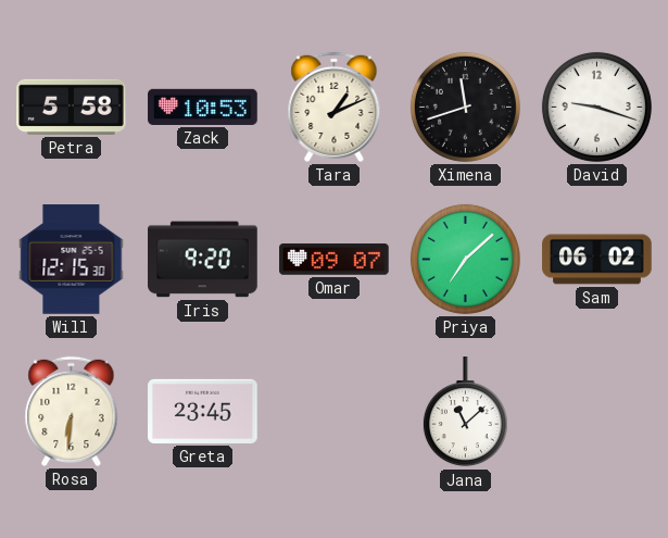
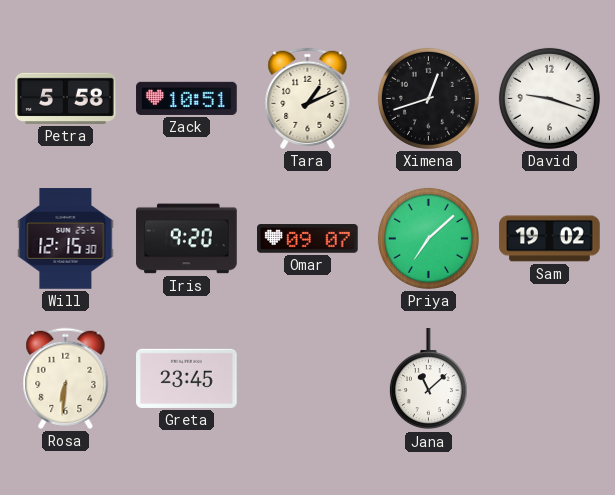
Zack: 10:53 -> 10:51 (187, 98)
Ximena: 11:42 -> 12:42 (428, 98)
Sam: 06:02 -> 19:02 (550, 239)
